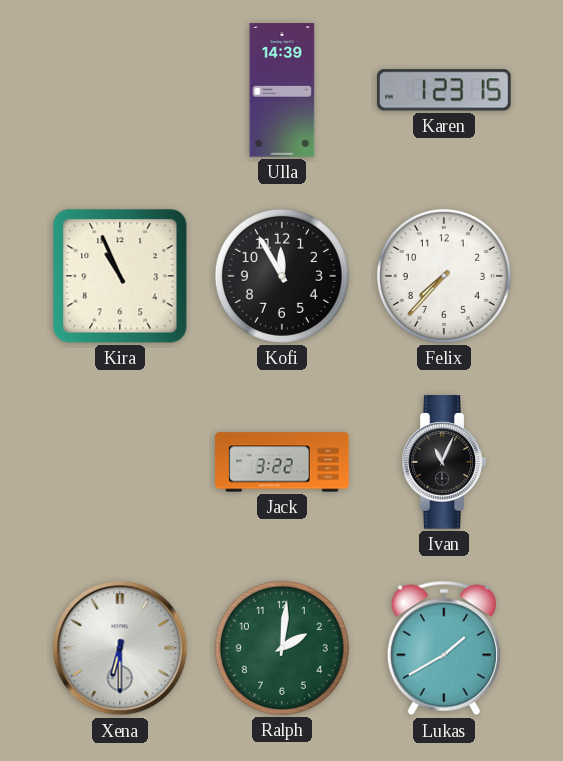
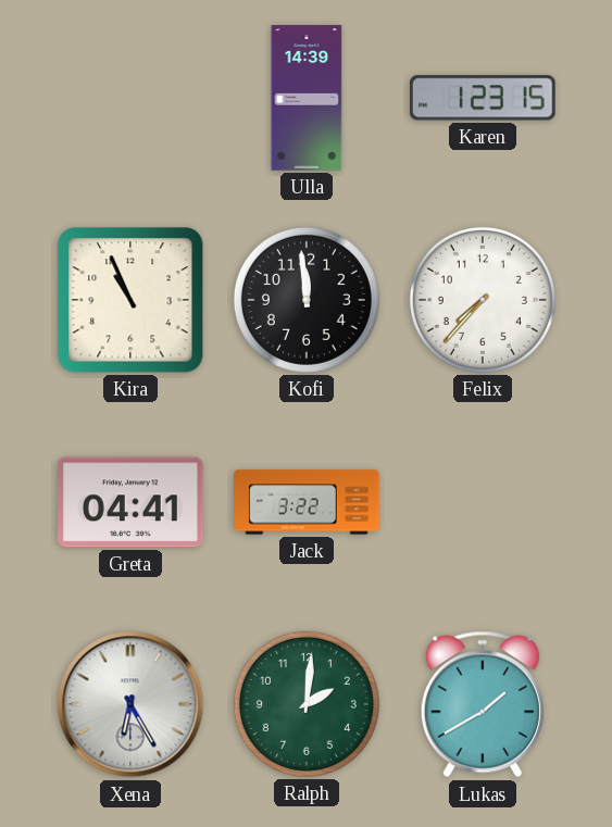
Kofi: 11:55 -> 11:59 (307, 300)
Greta: none -> 04:41 (130, 502)
Ivan: 11:04 -> none (444, 462)
Xena: 6:30 -> 6:25 (130, 704)
